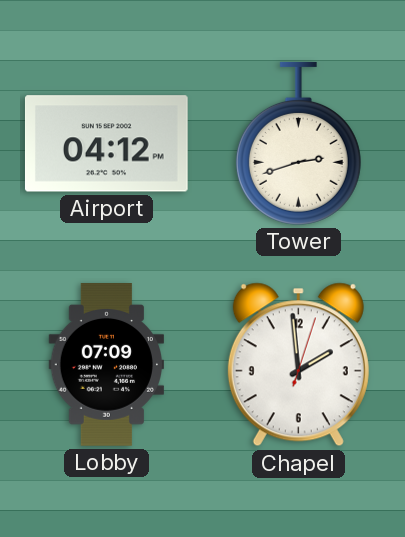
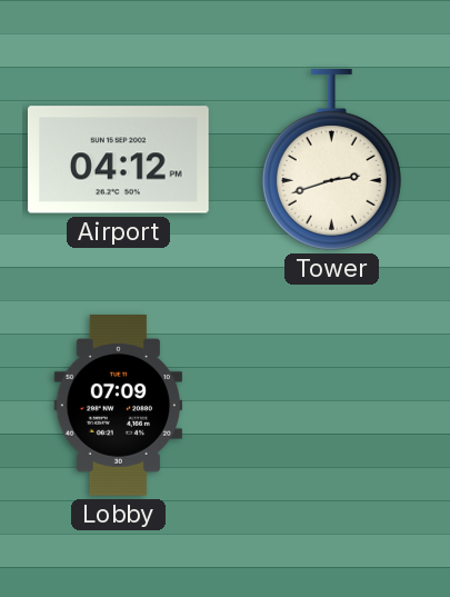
Chapel: 1:59 -> none (298, 365)
